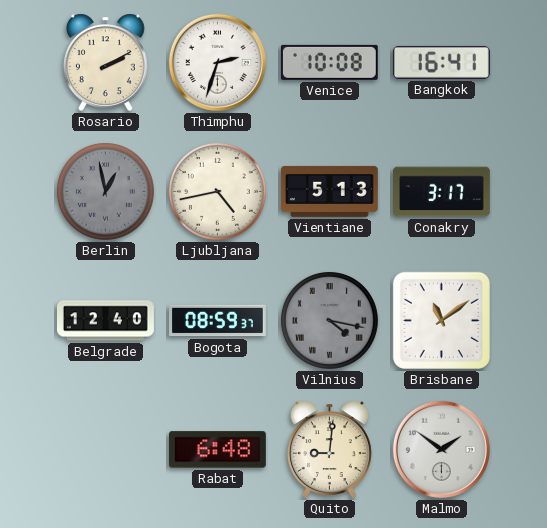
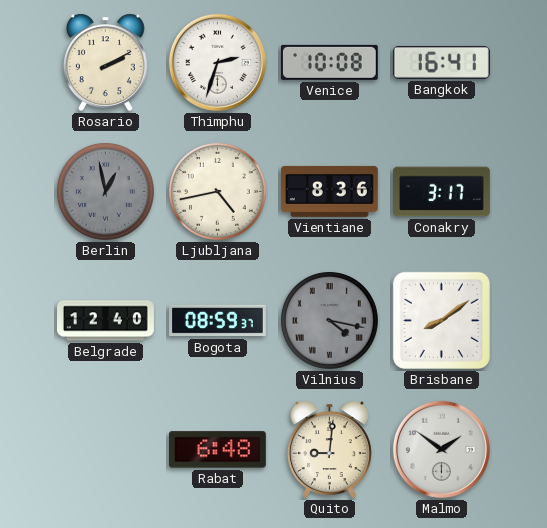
Vientiane: 5:13 -> 8:36 (329, 191)
Brisbane: 11:09 -> 8:09 (441, 320)
